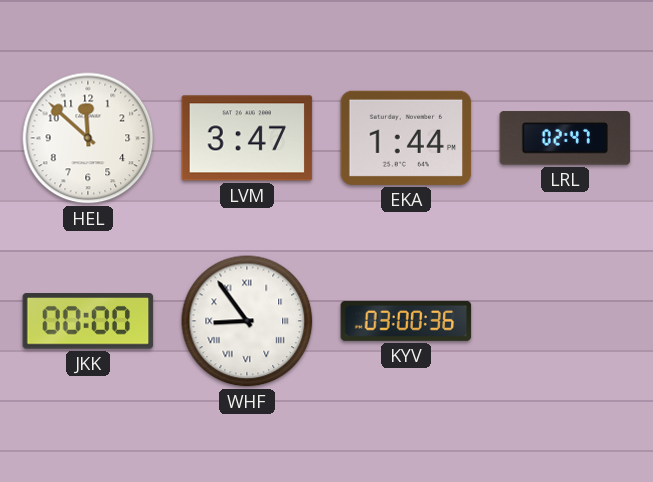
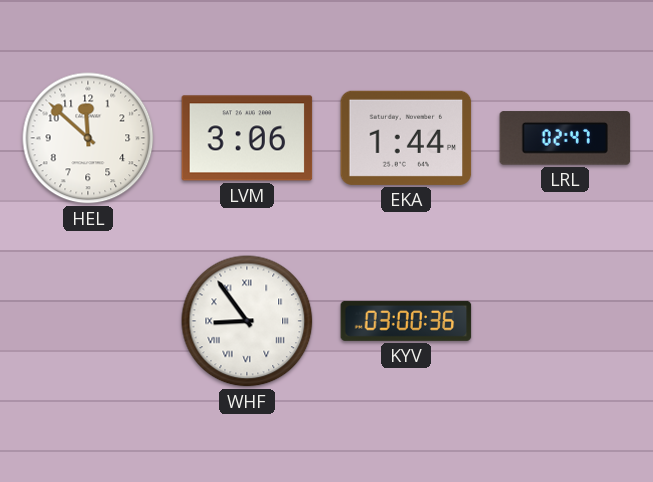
LVM: 3:47 -> 3:06 (247, 138)
JKK: 00:00 -> none (88, 321)
